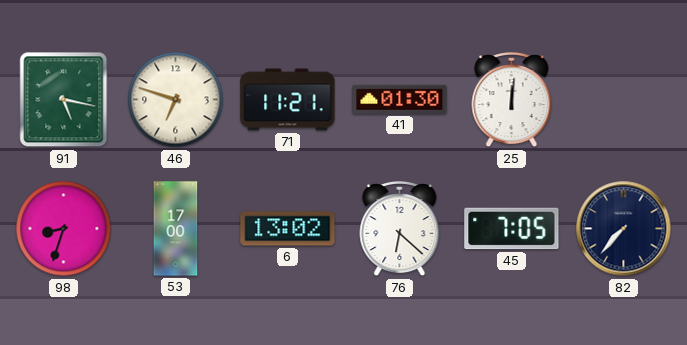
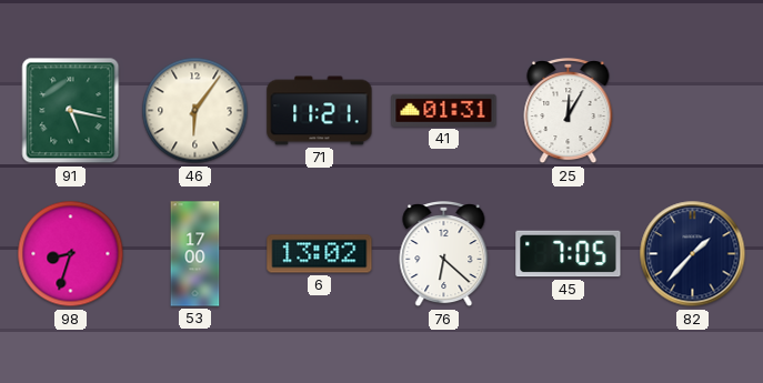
46: 6:48 -> 6:06 (195, 111)
41: 01:30 -> 01:31 (444, 110)
25: 12:01 -> 12:05 (569, 112)
82: 7:37 -> 1:37 (693, 254)
